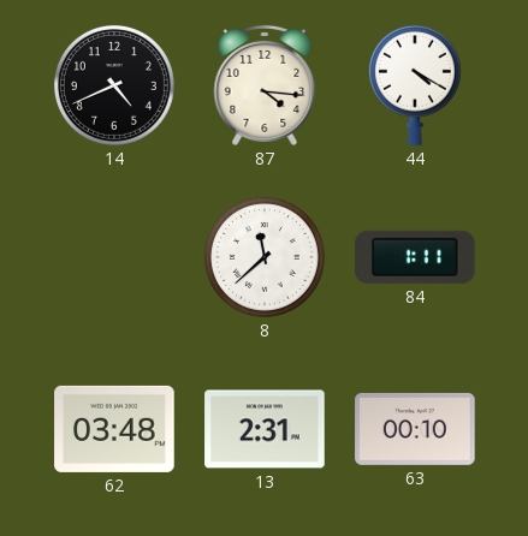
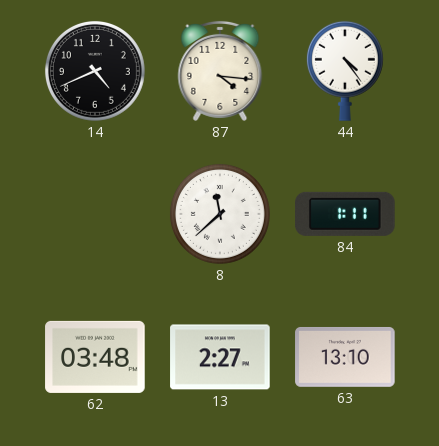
44: 4:20 -> 4:24 (345, 71)
13: 2:31 -> 2:27 (220, 357)
63: 00:10 -> 13:10 (345, 357)
